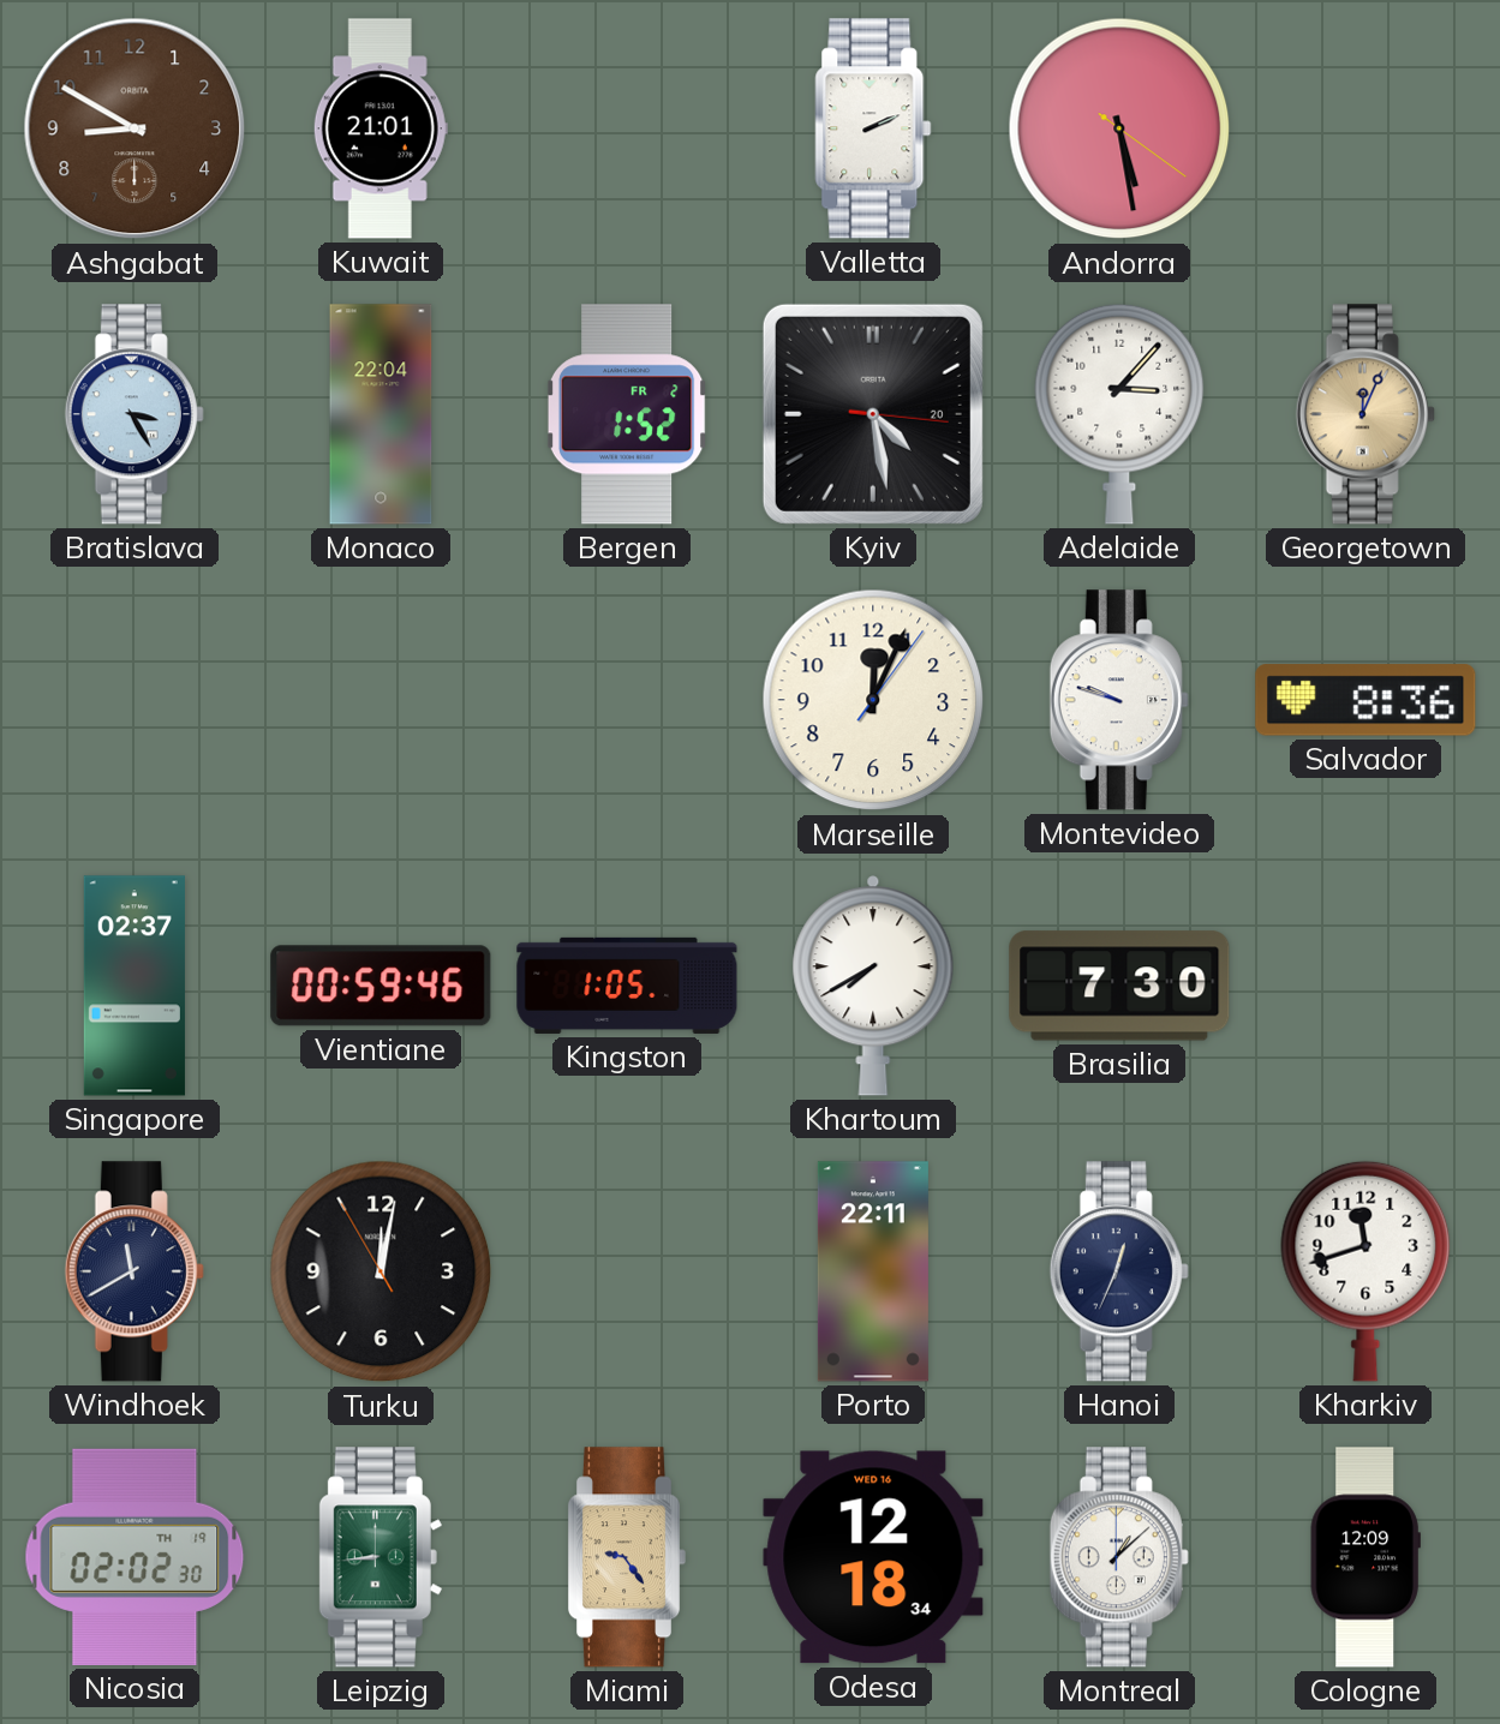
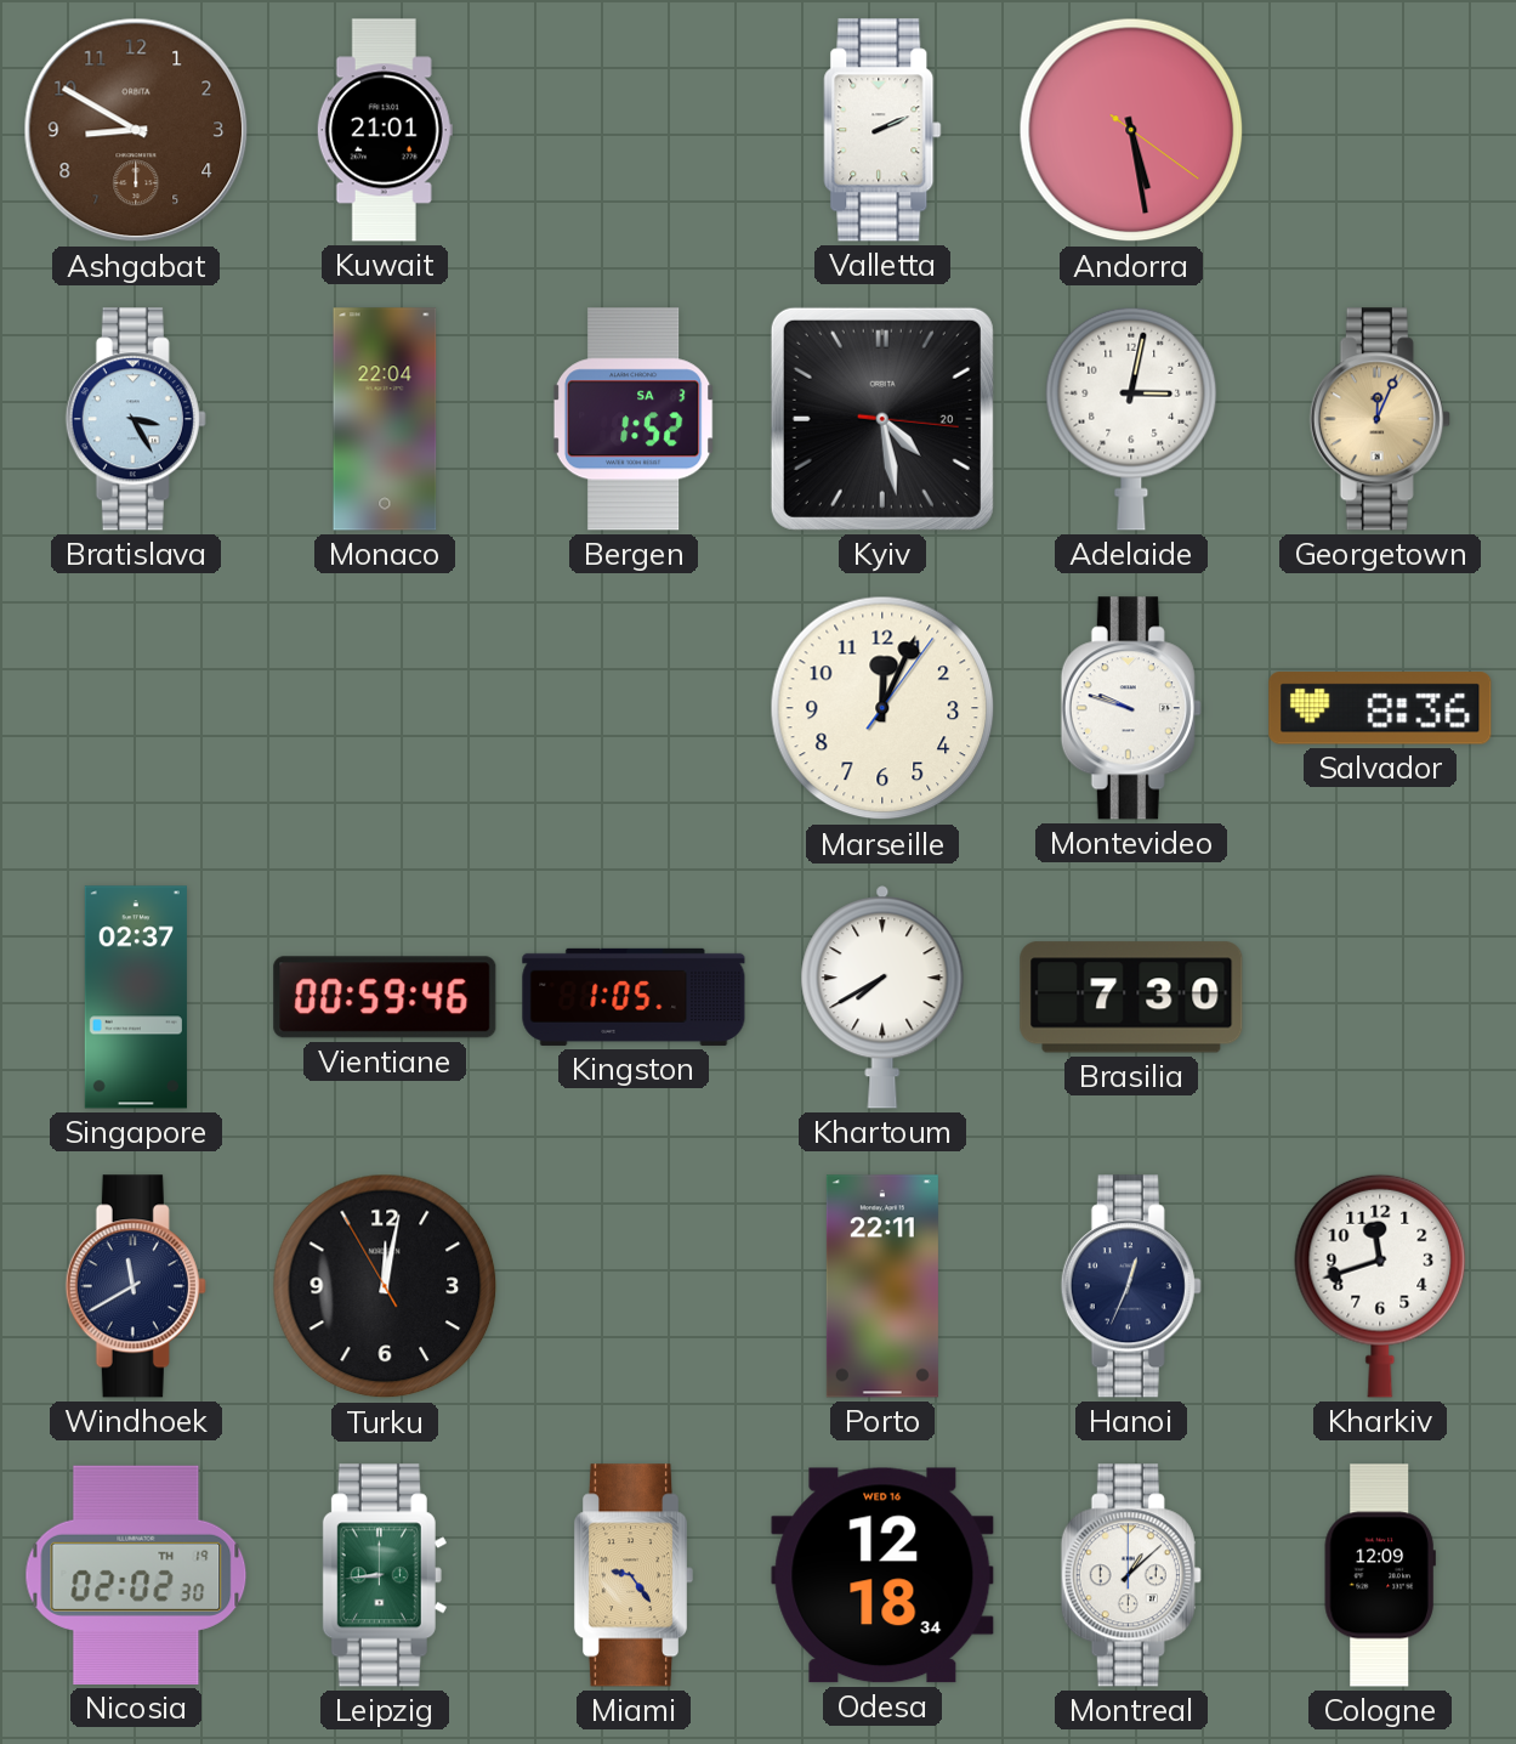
Bergen date: FR 2 -> SA 3 (634, 419)
Adelaide: 3:07 -> 3:02 (1131, 419)
